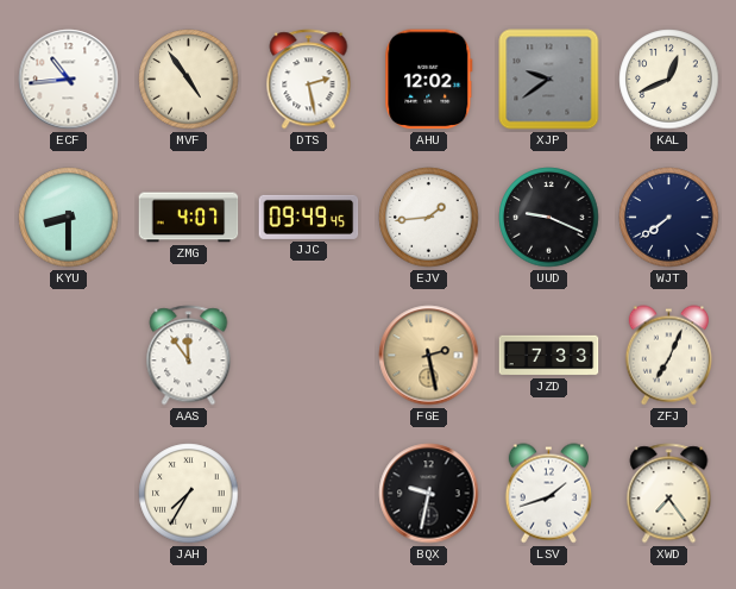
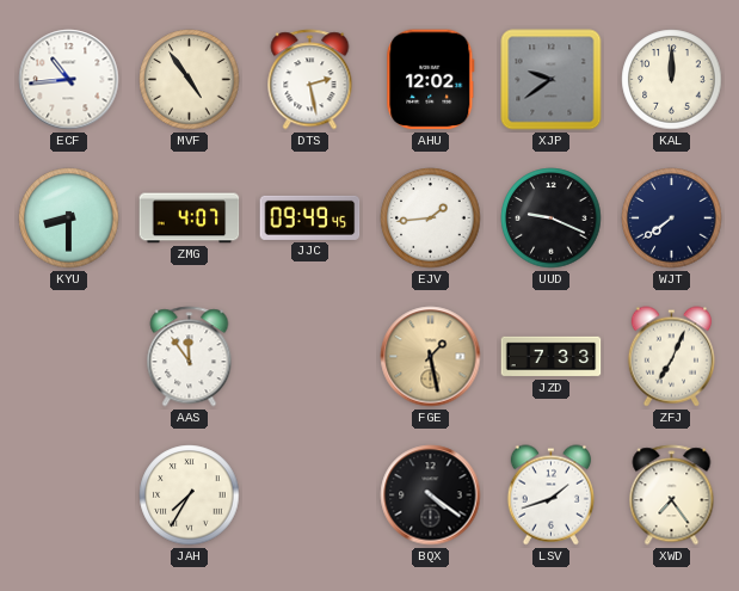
KAL: 12:41 -> 12:00 (672, 80)
FGE: 2:28 -> 1:28 (431, 357)
BQX: 9:32 -> 4:21 (431, 495)
